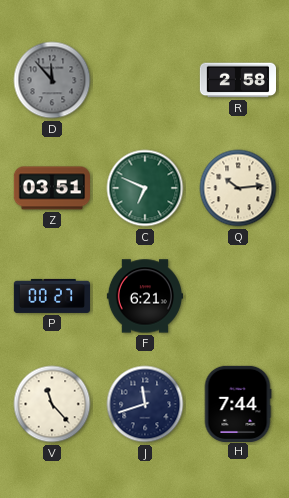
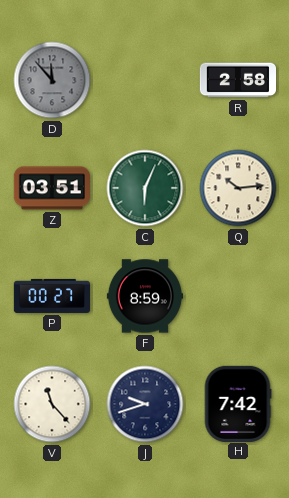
C: 6:49 -> 6:04 (145, 188)
F: 6:21 -> 8:59 (144, 296)
J: 11:42 -> 9:42 (145, 404)
H: 7:44 -> 7:42 (238, 403)
